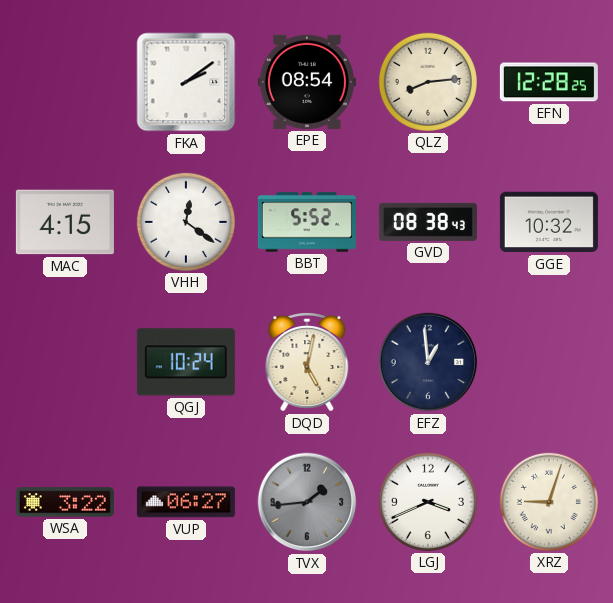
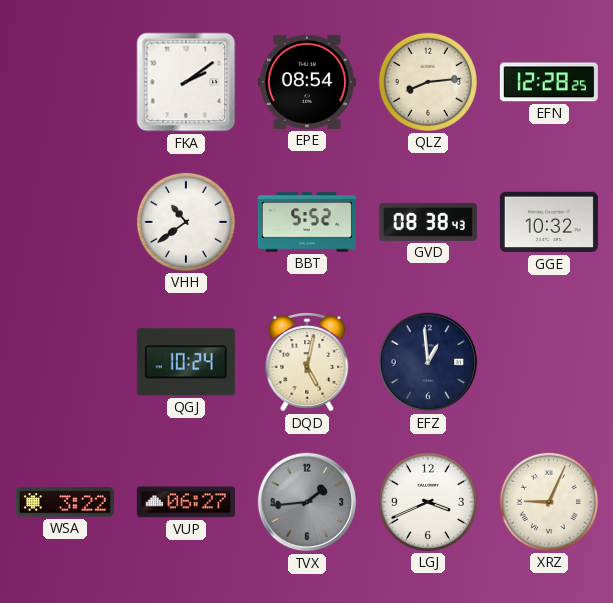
MAC: 4:15 -> none (65, 222)
VHH: 12:21 -> 10:39 (186, 222)
XRZ: 9:03 -> 9:04 (549, 502)
